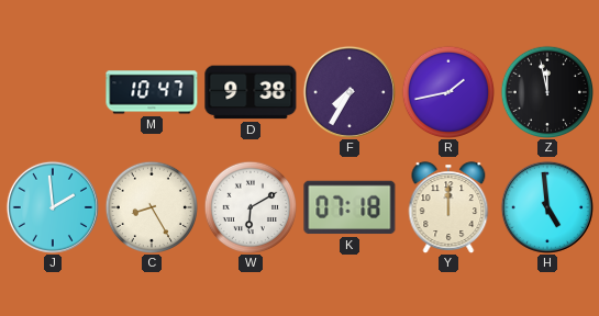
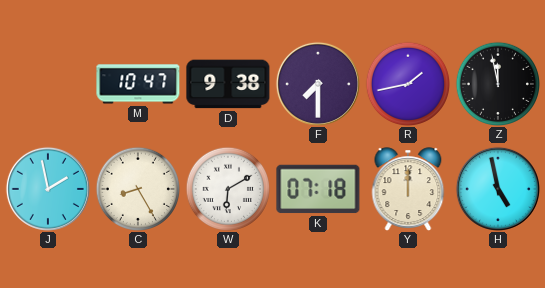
F: 7:35 -> 7:30 (318, 84)
J: 1:59 -> 1:58 (48, 189)
H: 4:59 -> 4:58 (498, 189)
